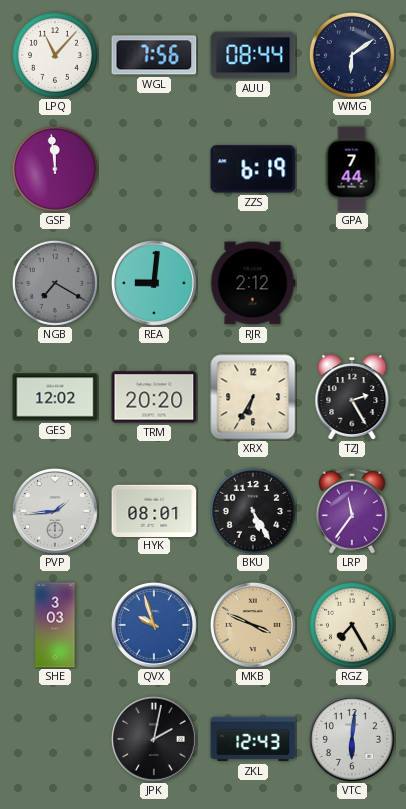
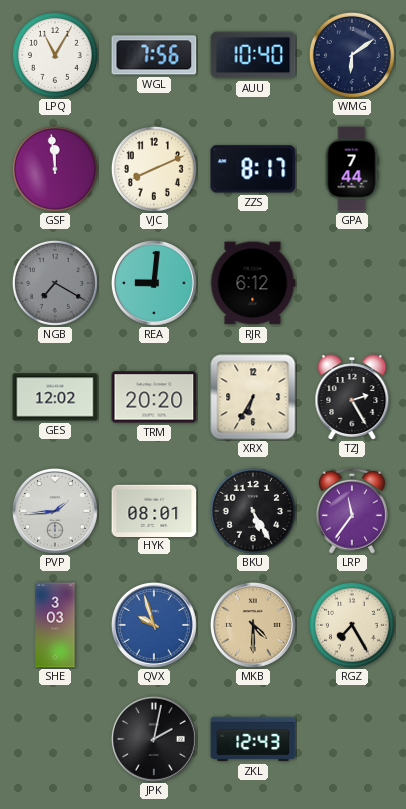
LPQ: 11:07 -> 11:05 (55, 55)
AUU: 08:44 -> 10:40 (253, 55)
VJC: none -> 8:11 (154, 169)
ZZS: 6:19 -> 8:17 (253, 169)
RJR: 2:12 -> 6:12 (253, 283)
MKB: 3:49 -> 4:30 (253, 625)
VTC: 6:01 -> none (352, 739)
